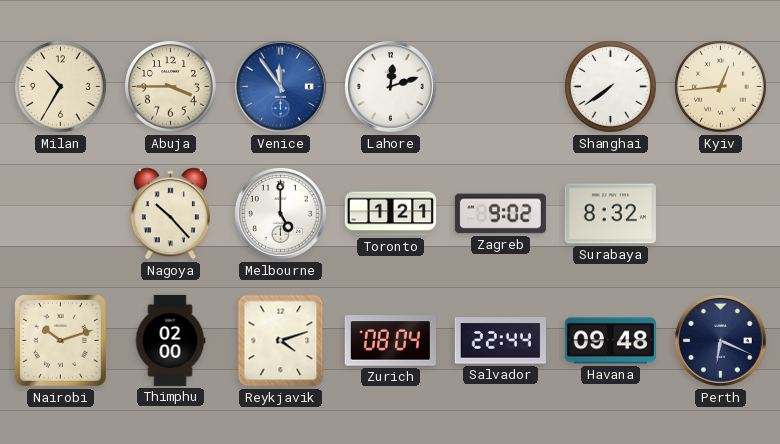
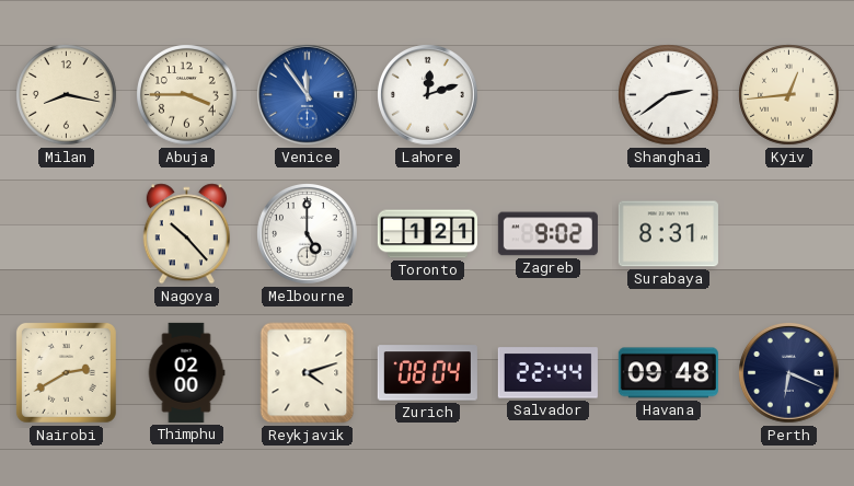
Milan: 10:35 -> 8:17 (67, 95)
Shanghai: 7:39 -> 2:39 (669, 95)
Surabaya: 8:32 -> 8:31 (668, 234)
Nairobi: 10:12 -> 2:40 (66, 372)
